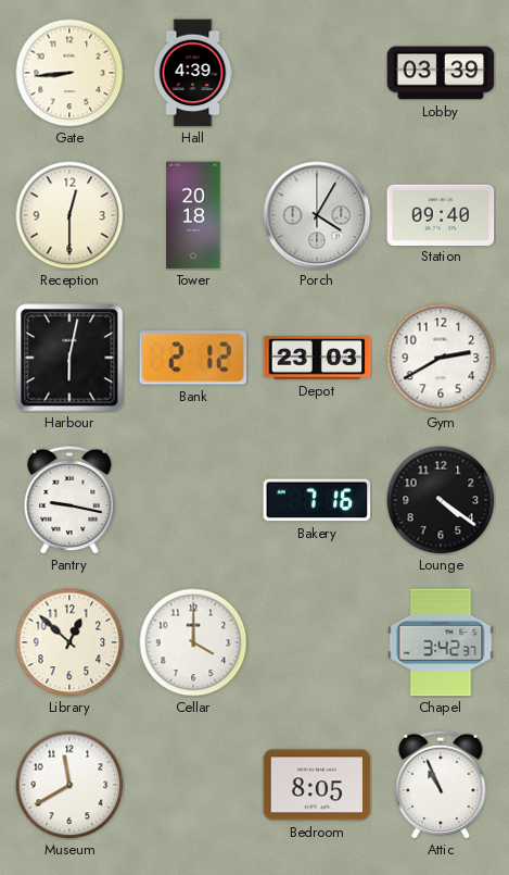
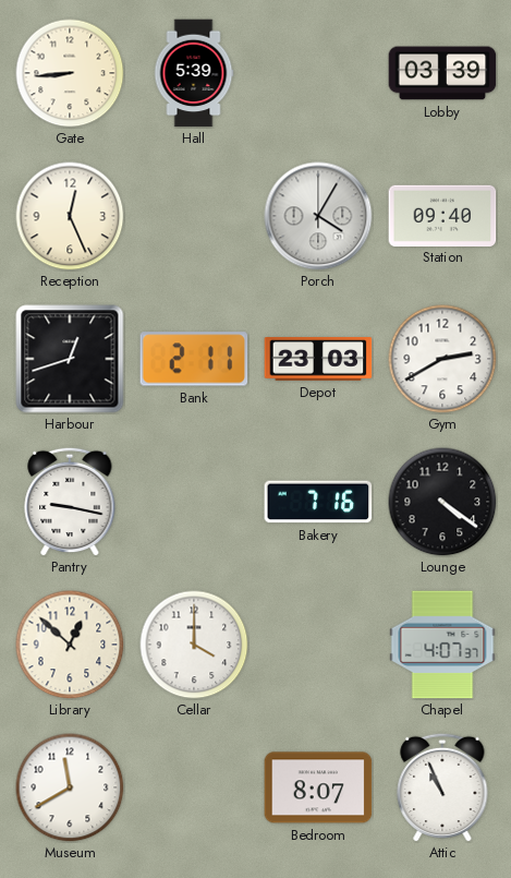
Hall: 4:39 -> 5:39 (194, 73)
Reception: 12:30 -> 12:26 (70, 216)
Tower: 20:18 -> none (193, 215)
Harbour: 6:02 -> 12:42 (70, 359)
Bank: 2:12 -> 2:11 (194, 359)
Chapel: 3:42 -> 4:07 (442, 645)
Bedroom: 8:05 -> 8:07 (318, 787)
